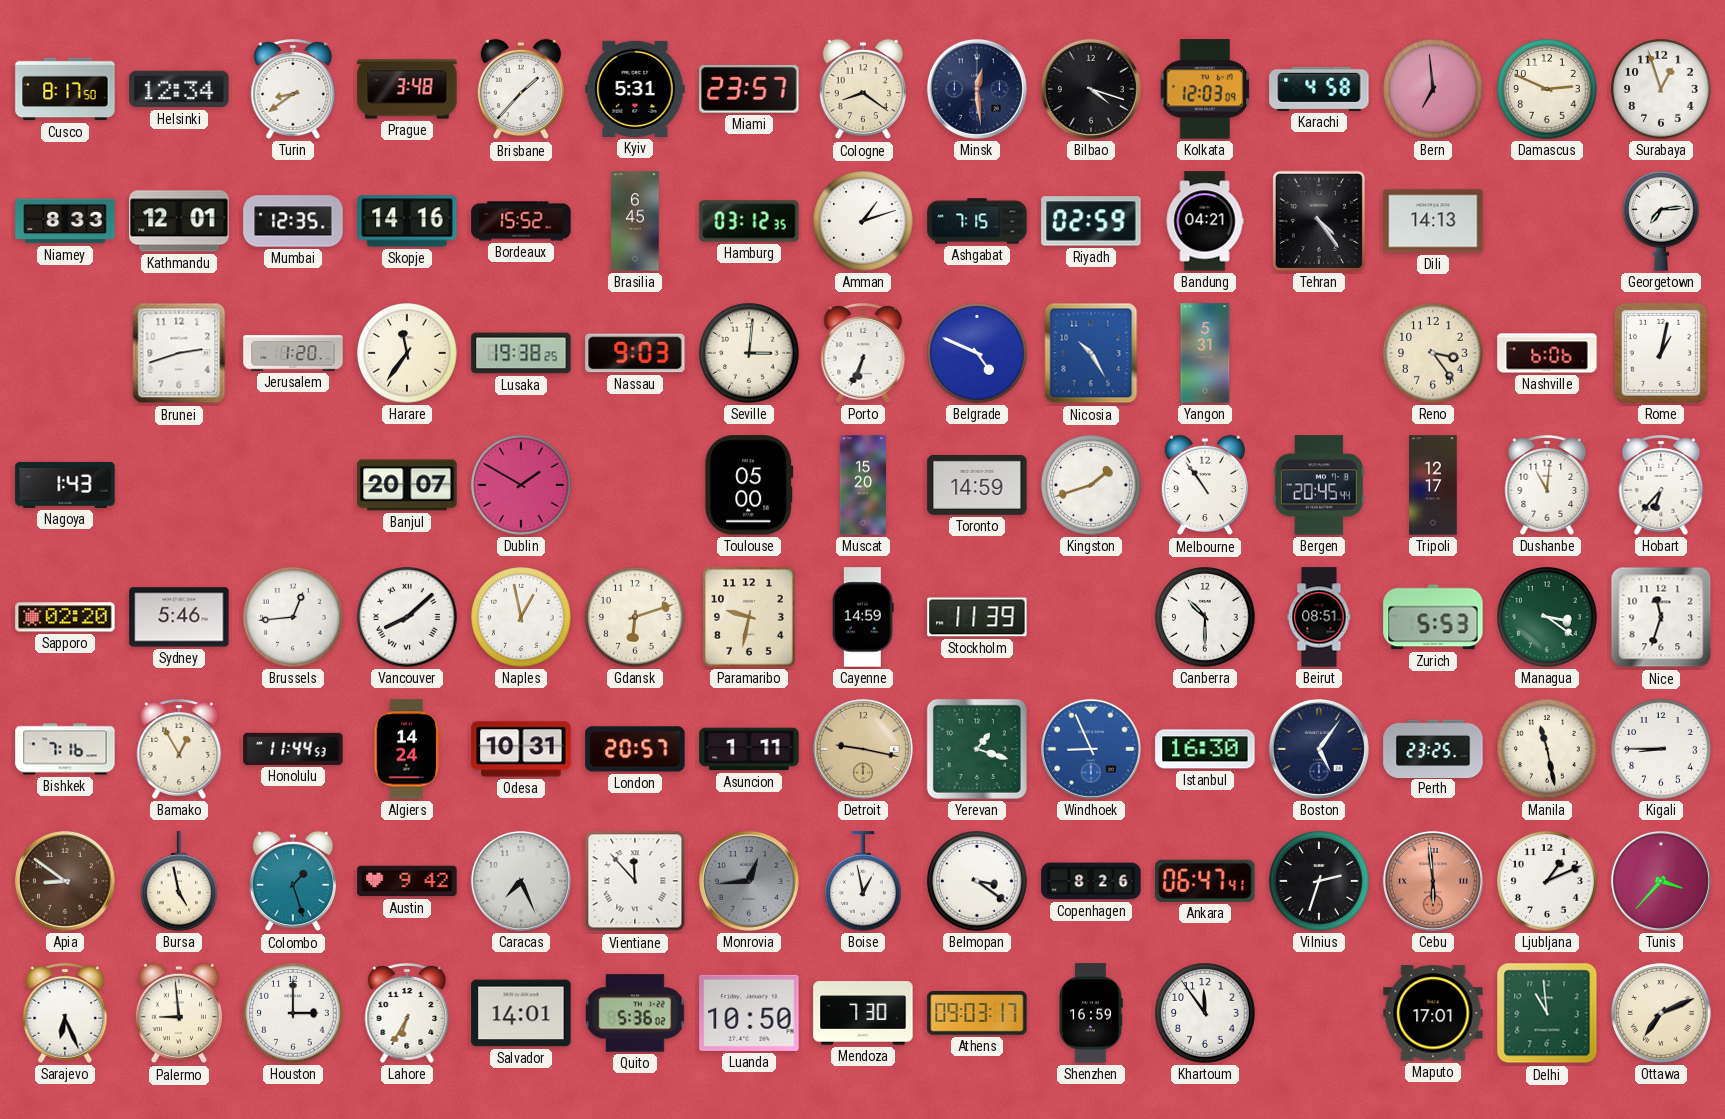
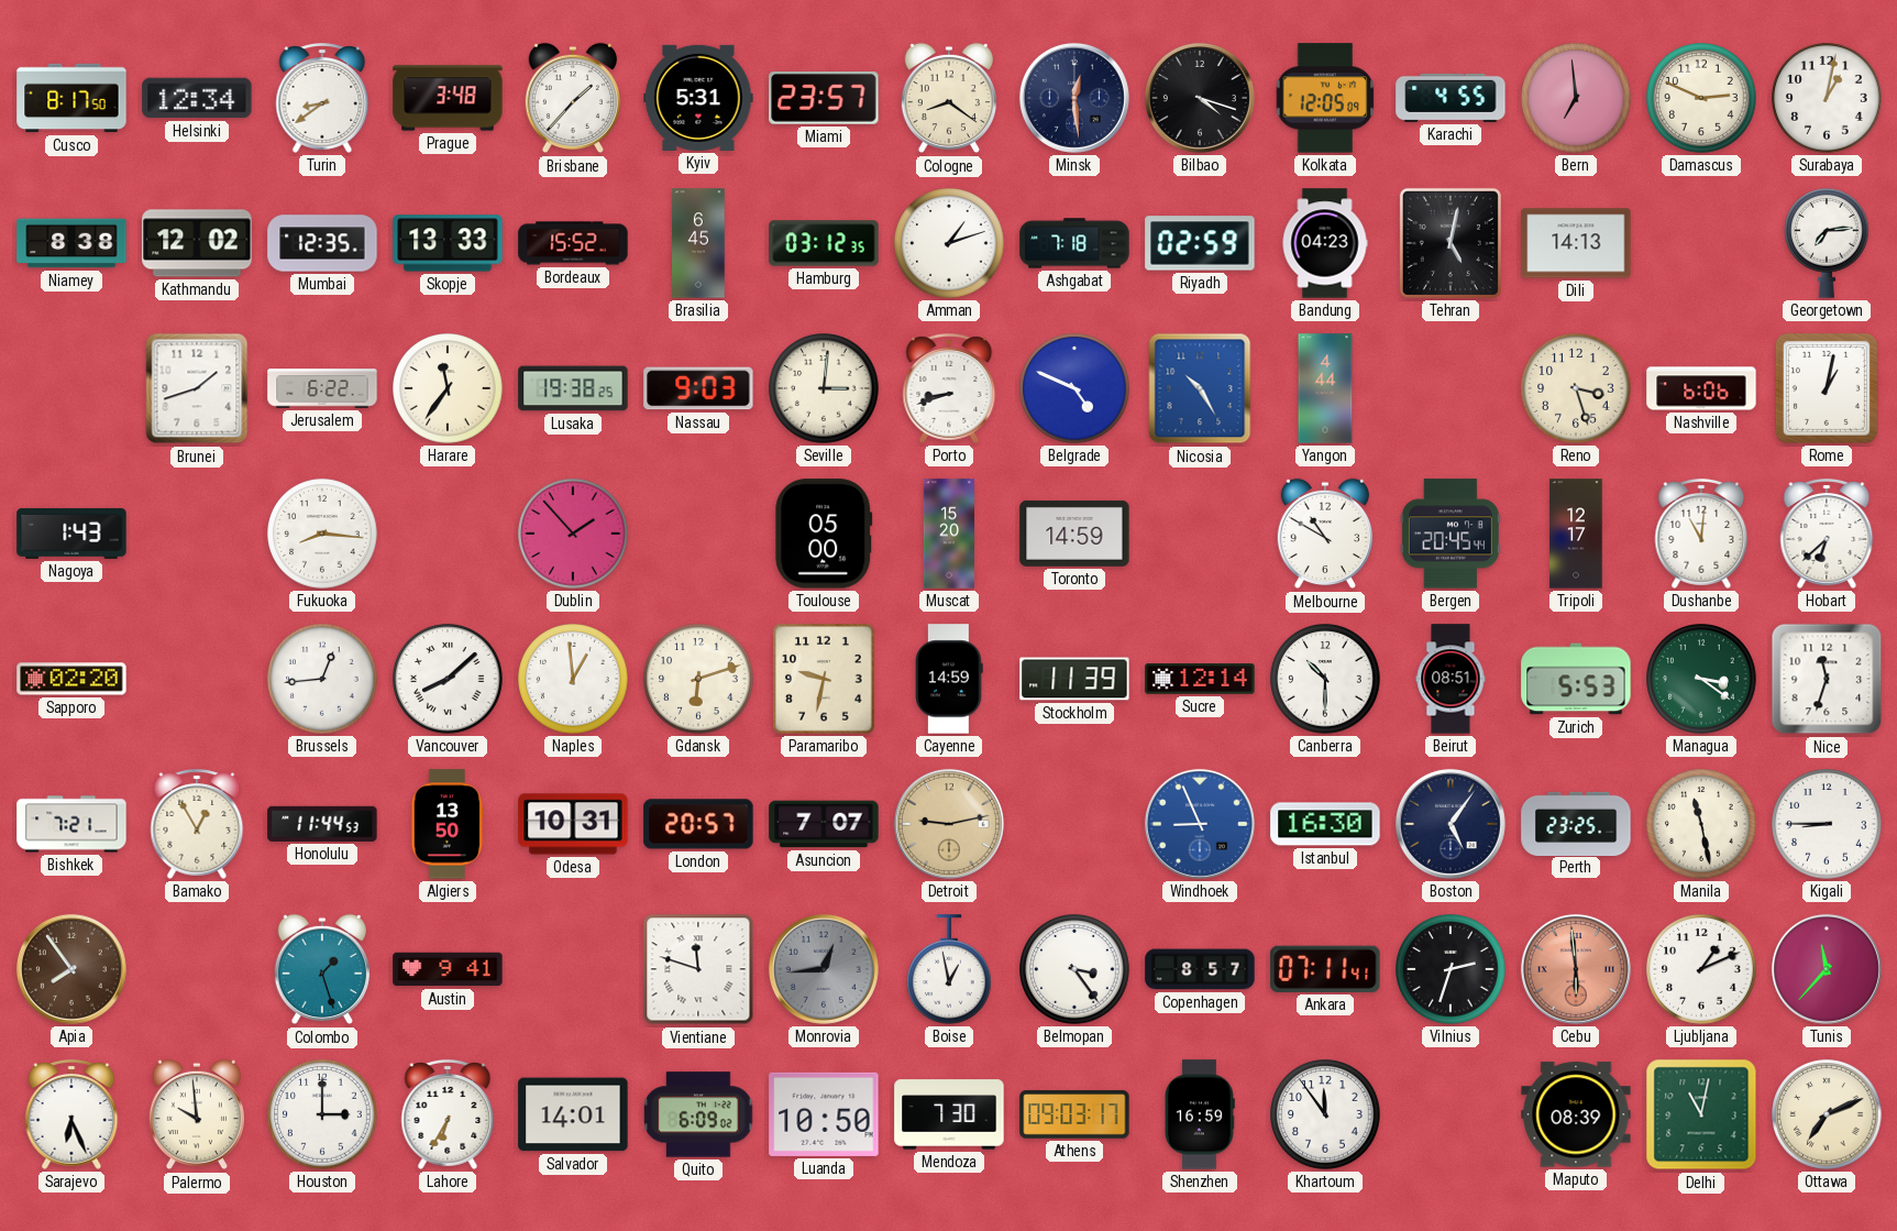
Kolkata: 12:03 -> 12:05 (1325, 98)
Karachi: 4:58 -> 4:55 (1451, 98)
Surabaya: 12:57 -> 1:02 (1827, 98)
Niamey: 8:33 -> 8:38 (71, 243)
Kathmandu: 12:01 -> 12:02 (197, 243)
Skopje: 14:16 -> 13:33 (448, 243)
Ashgabat: 7:15 -> 7:18 (1074, 243)
Bandung: 04:21 -> 04:23 (1325, 243)
Tehran: 4:24 -> 5:02 (1451, 243)
Brunei: 2:42 -> 1:42 (197, 388)
Jerusalem: 1:20 -> 6:22 (322, 388)
Porto: 6:34 -> 8:42 (949, 389)
Yangon: 5:31 -> 4:44 (1325, 388)
Reno: 3:24 -> 3:27 (1576, 388)
Fukuoka: none -> 8:16 (322, 534)
Banjul: 20:07 -> none (407, 485)
Dublin: 1:50 -> 1:53 (573, 534)
Kingston: 1:42 -> none (1091, 485)
Melbourne: 10:54 -> 10:50 (1325, 534)
Hobart: 6:37 -> 6:38 (1827, 535)
Sydney: 5:46 -> none (179, 617)
Naples: 12:58 -> 12:59 (573, 679)
Sucre: none -> 12:14 (1200, 679)
Bishkek: 7:16 -> 7:21 (71, 824)
Algiers: 14:24 -> 13:50 (446, 824)
Asuncion: 1:11 -> 7:07 (824, 824)
Detroit: 9:17 -> 9:13 (949, 824)
Yerevan: 1:18 -> none (977, 749)
Apia: 8:51 -> 7:54 (71, 969)
Bursa: 4:58 -> none (180, 881)
Austin: 9:42 -> 9:41 (448, 969)
Caracas: 7:26 -> none (521, 881)
Vientiane: 11:53 -> 11:48 (698, 969)
Belmopan: 3:21 -> 3:24 (1074, 969)
Copenhagen: 8:26 -> 8:57 (1200, 969)
Ankara: 06:47 -> 07:11 (1325, 969)
Tunis: 3:37 -> 11:37 (1827, 969)
Palermo: 8:59 -> 9:59 (197, 1114)
Quito: 5:36 -> 6:09 (698, 1114)
Maputo: 17:01 -> 08:39 (1576, 1114)
Delhi: 10:59 -> 11:02 (1701, 1114)
